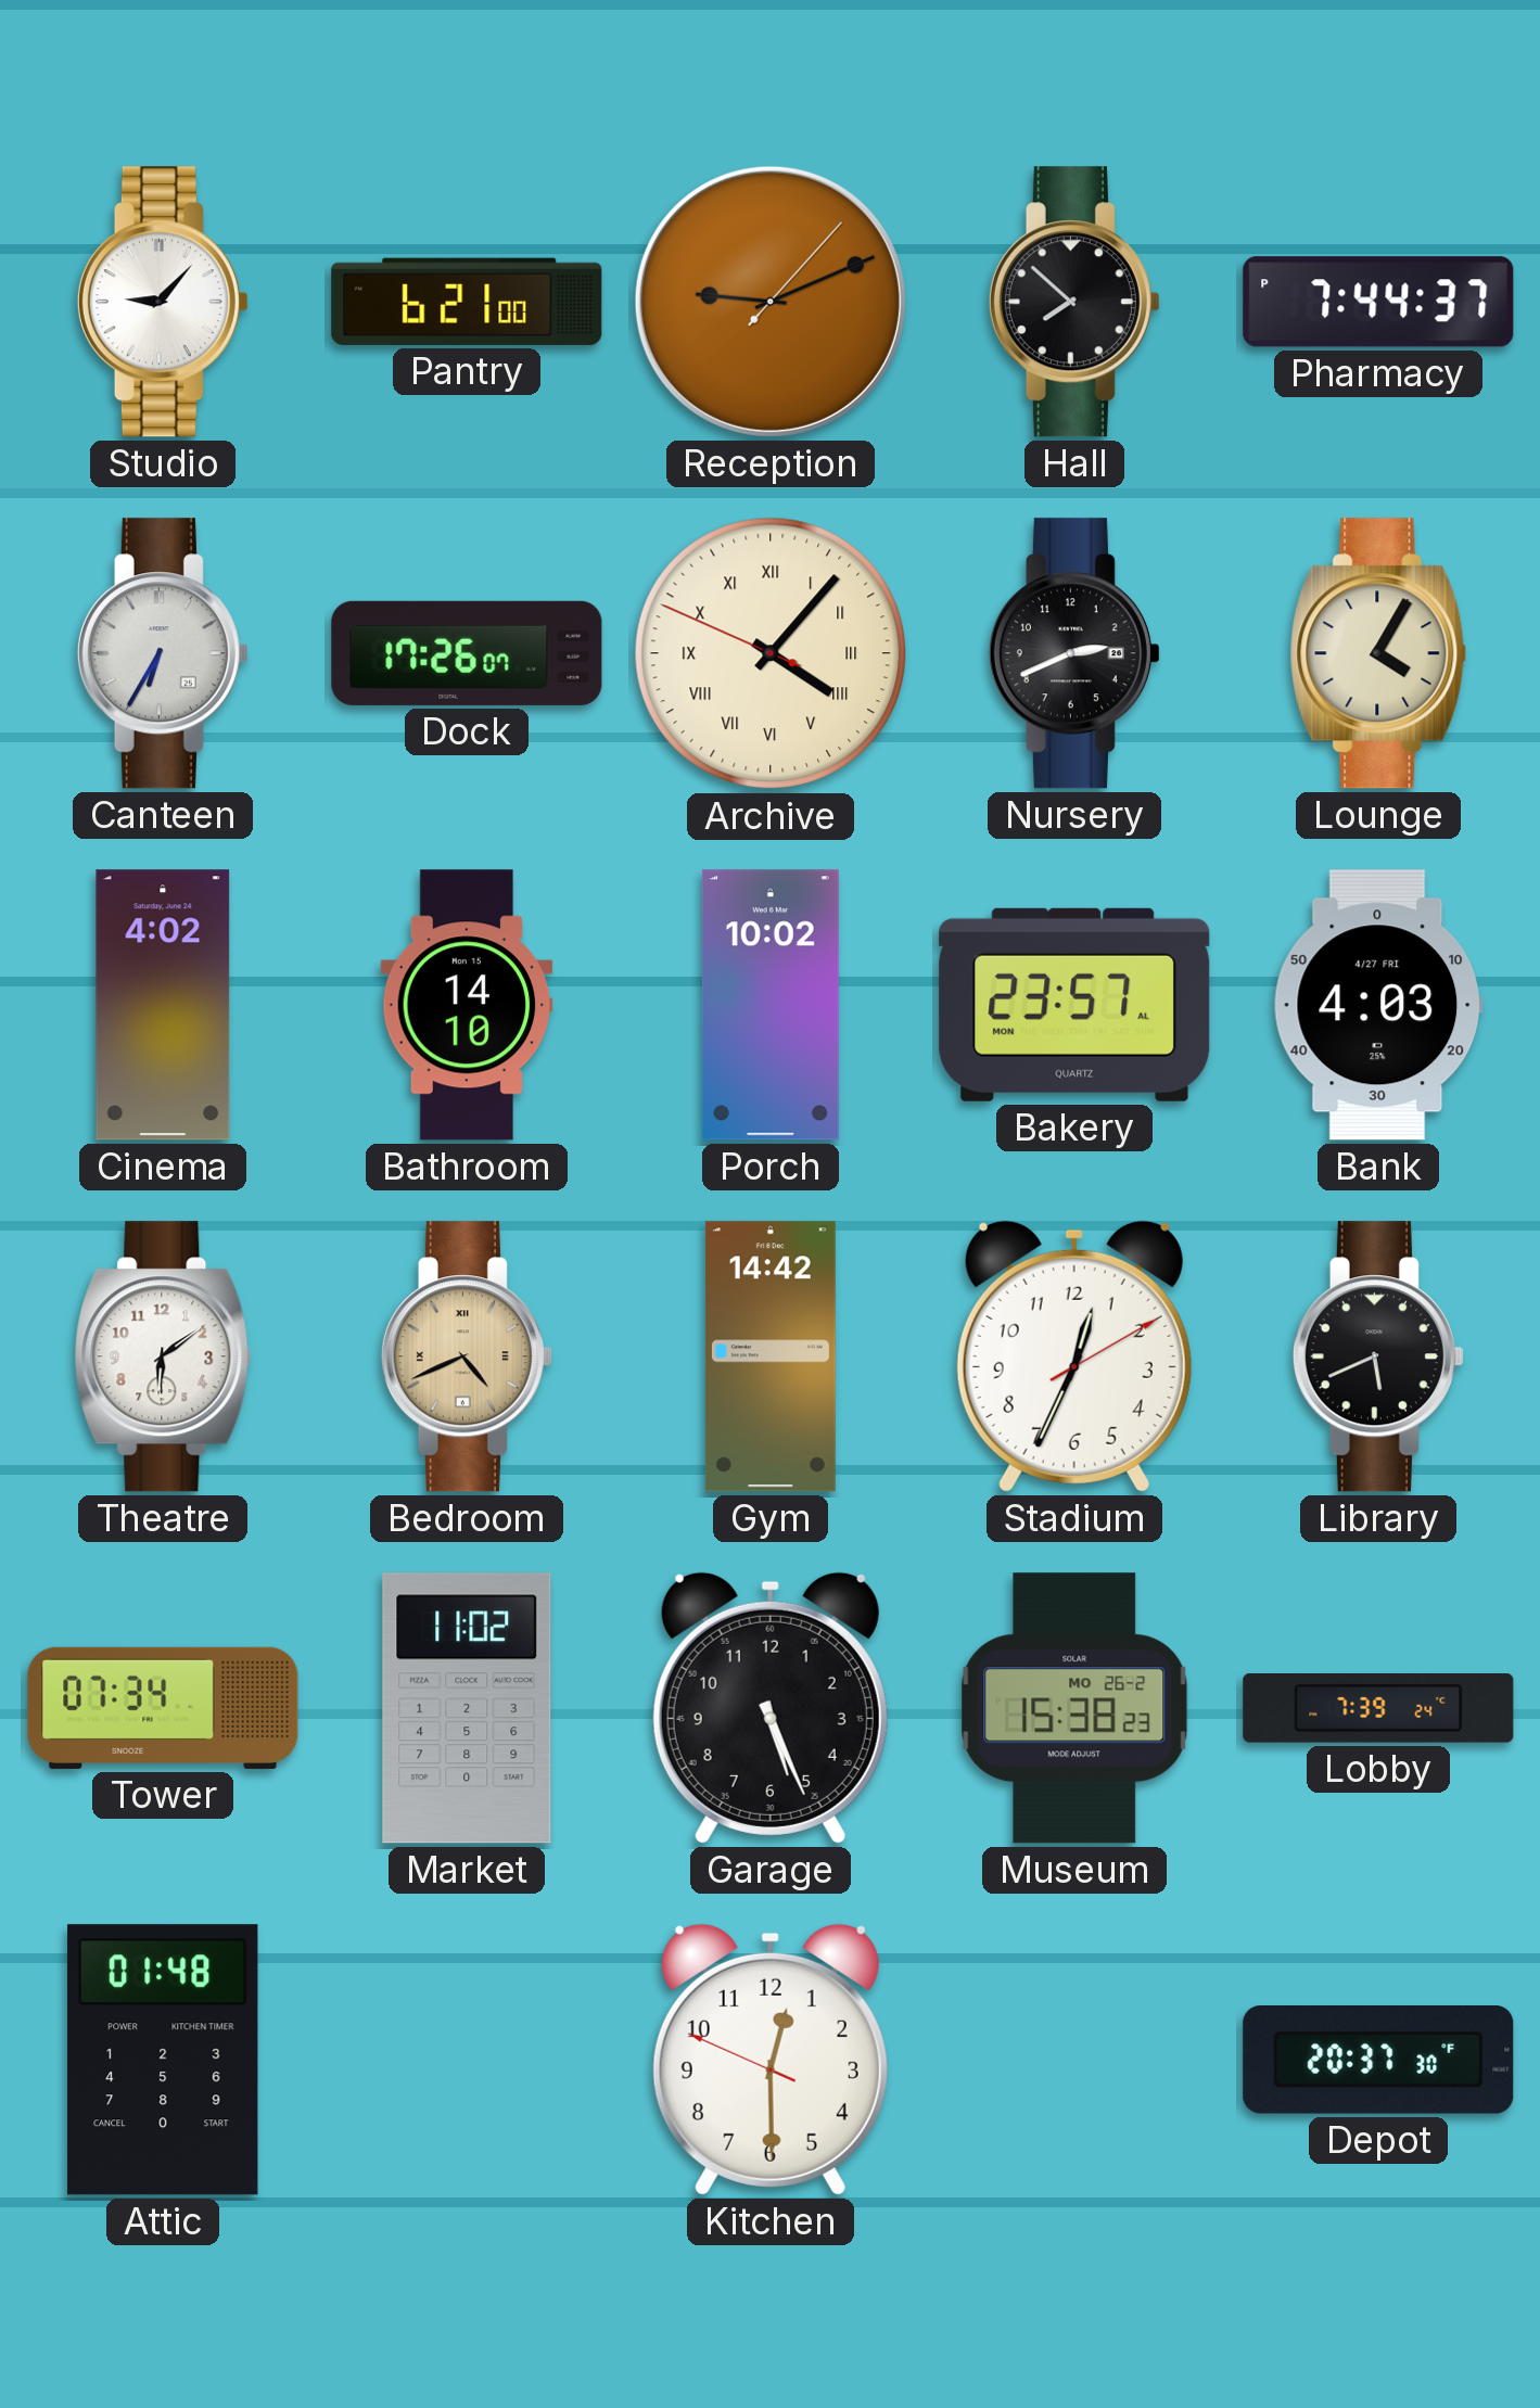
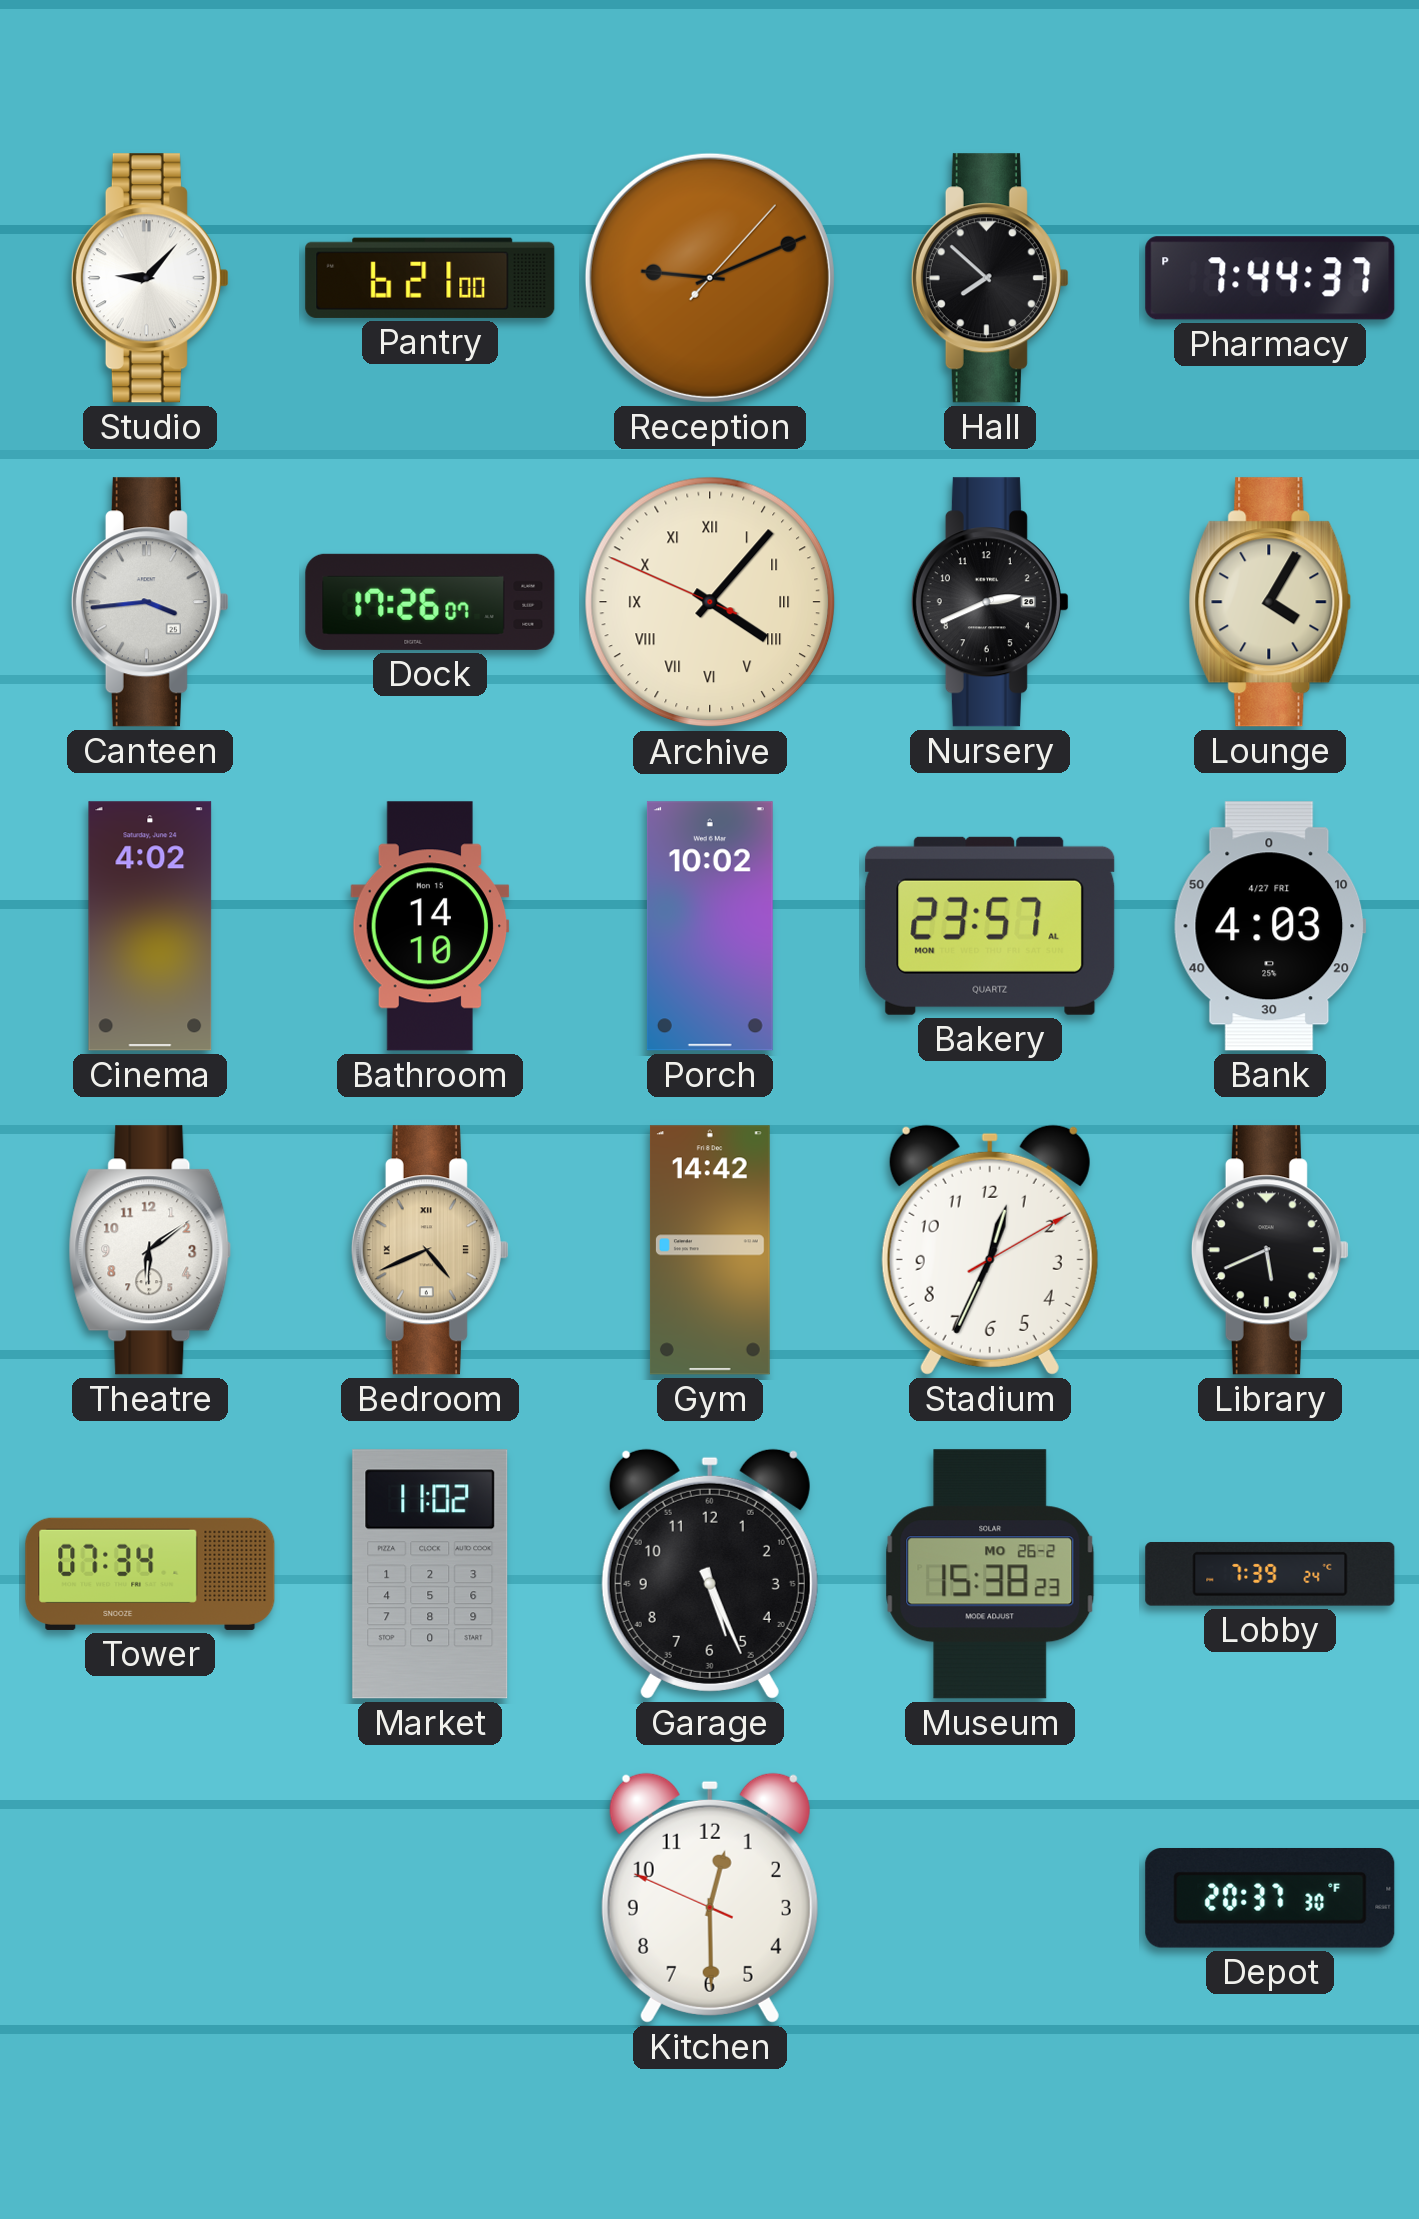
Canteen: 6:35 -> 3:44 (150, 602)
Attic: 01:48 -> none (163, 2060)
